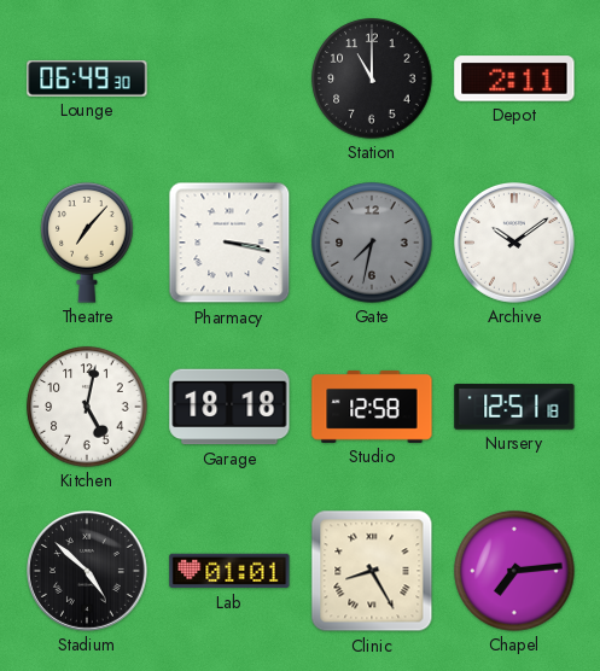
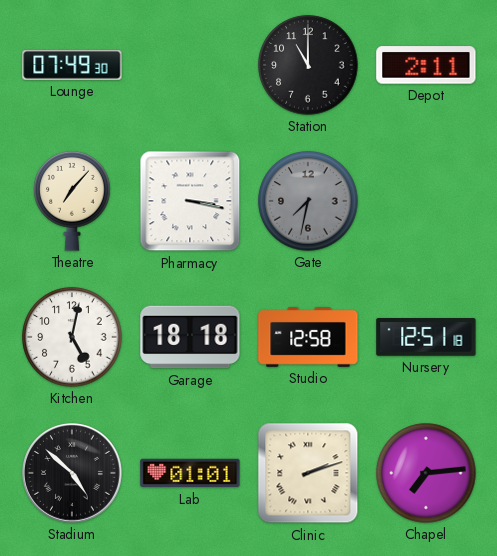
Lounge: 06:49 -> 07:49 (72, 66)
Archive: 10:09 -> none (515, 244)
Clinic: 8:25 -> 2:12 (308, 473)
